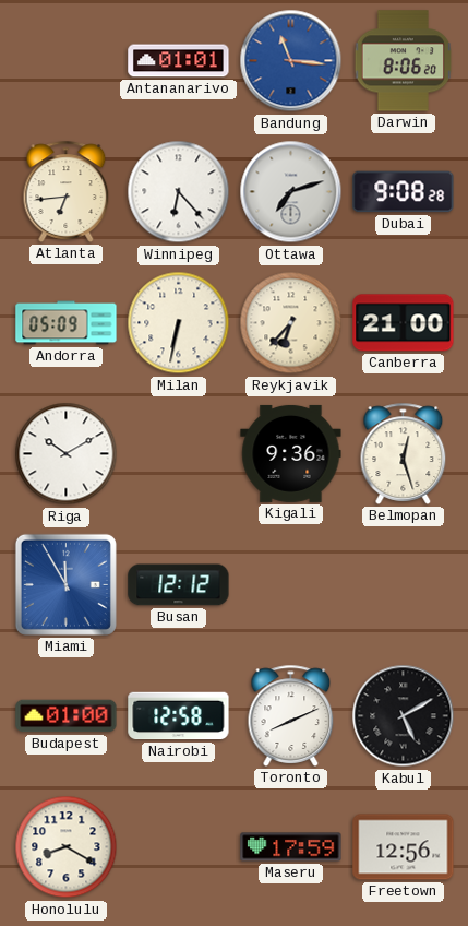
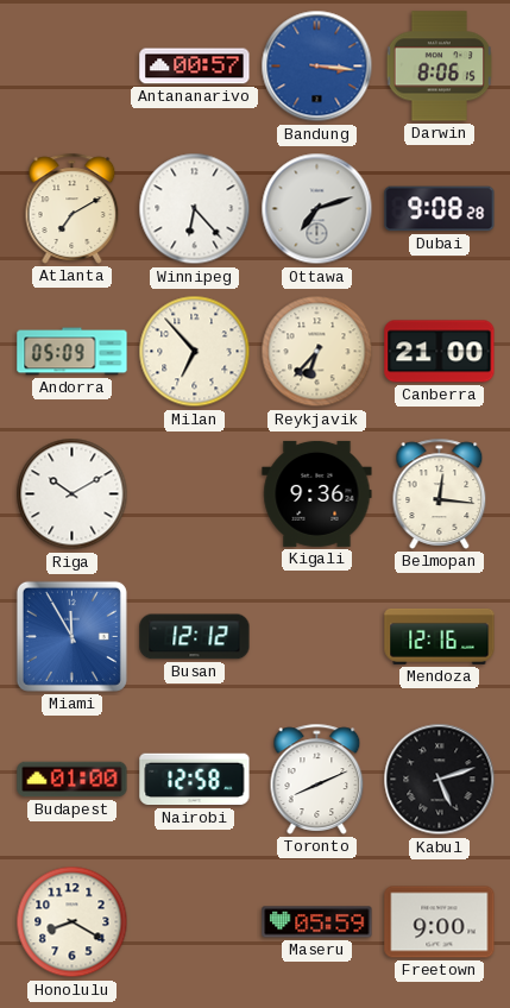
Antananarivo: 01:01 -> 00:57 (195, 67)
Bandung: 11:16 -> 3:16 (317, 67)
Darwin: 8:06:20 -> 8:06:15 (440, 67)
Atlanta: 6:44 -> 7:10 (73, 208)
Milan: 6:32 -> 6:53 (195, 352)
Belmopan: 12:27 -> 12:16 (440, 493)
Mendoza: none -> 12:16 (440, 636)
Kabul: 5:10 -> 5:12 (440, 780)
Maseru: 17:59 -> 05:59 (317, 922)
Freetown: 12:56 -> 9:00 (440, 922)
